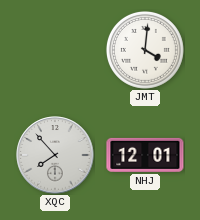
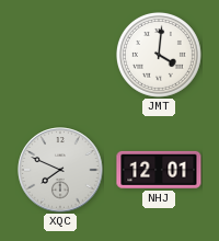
XQC: 7:53 -> 7:49 (60, 170)
